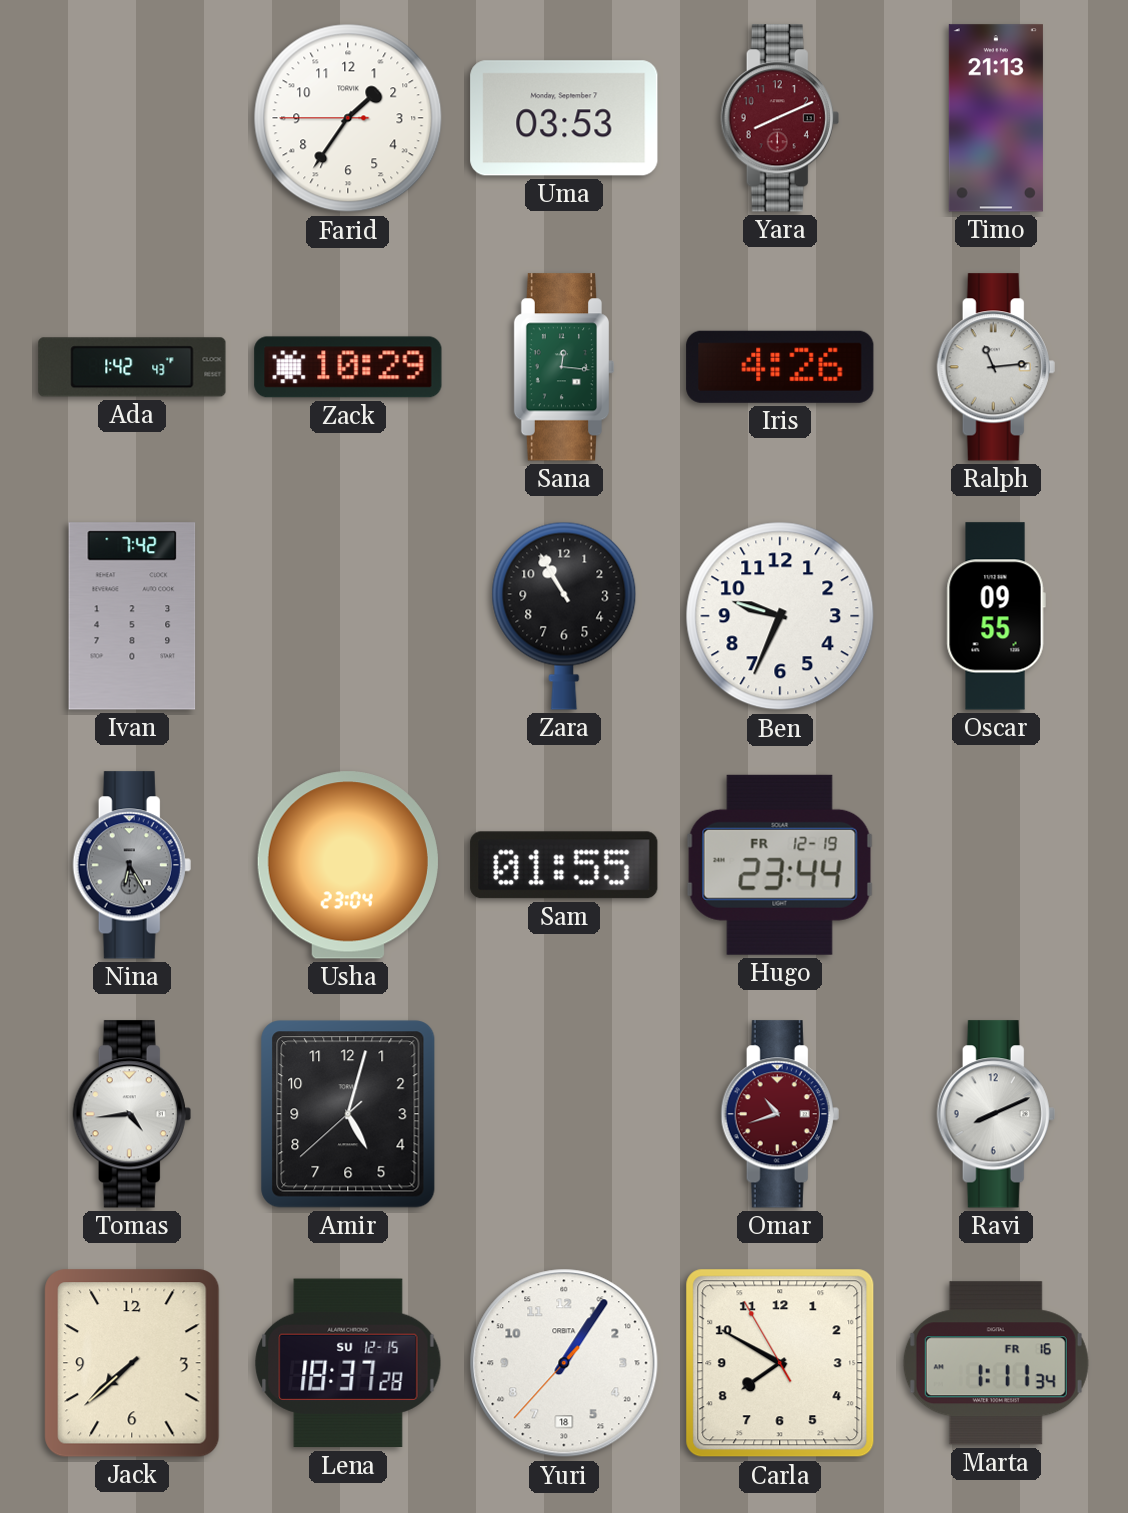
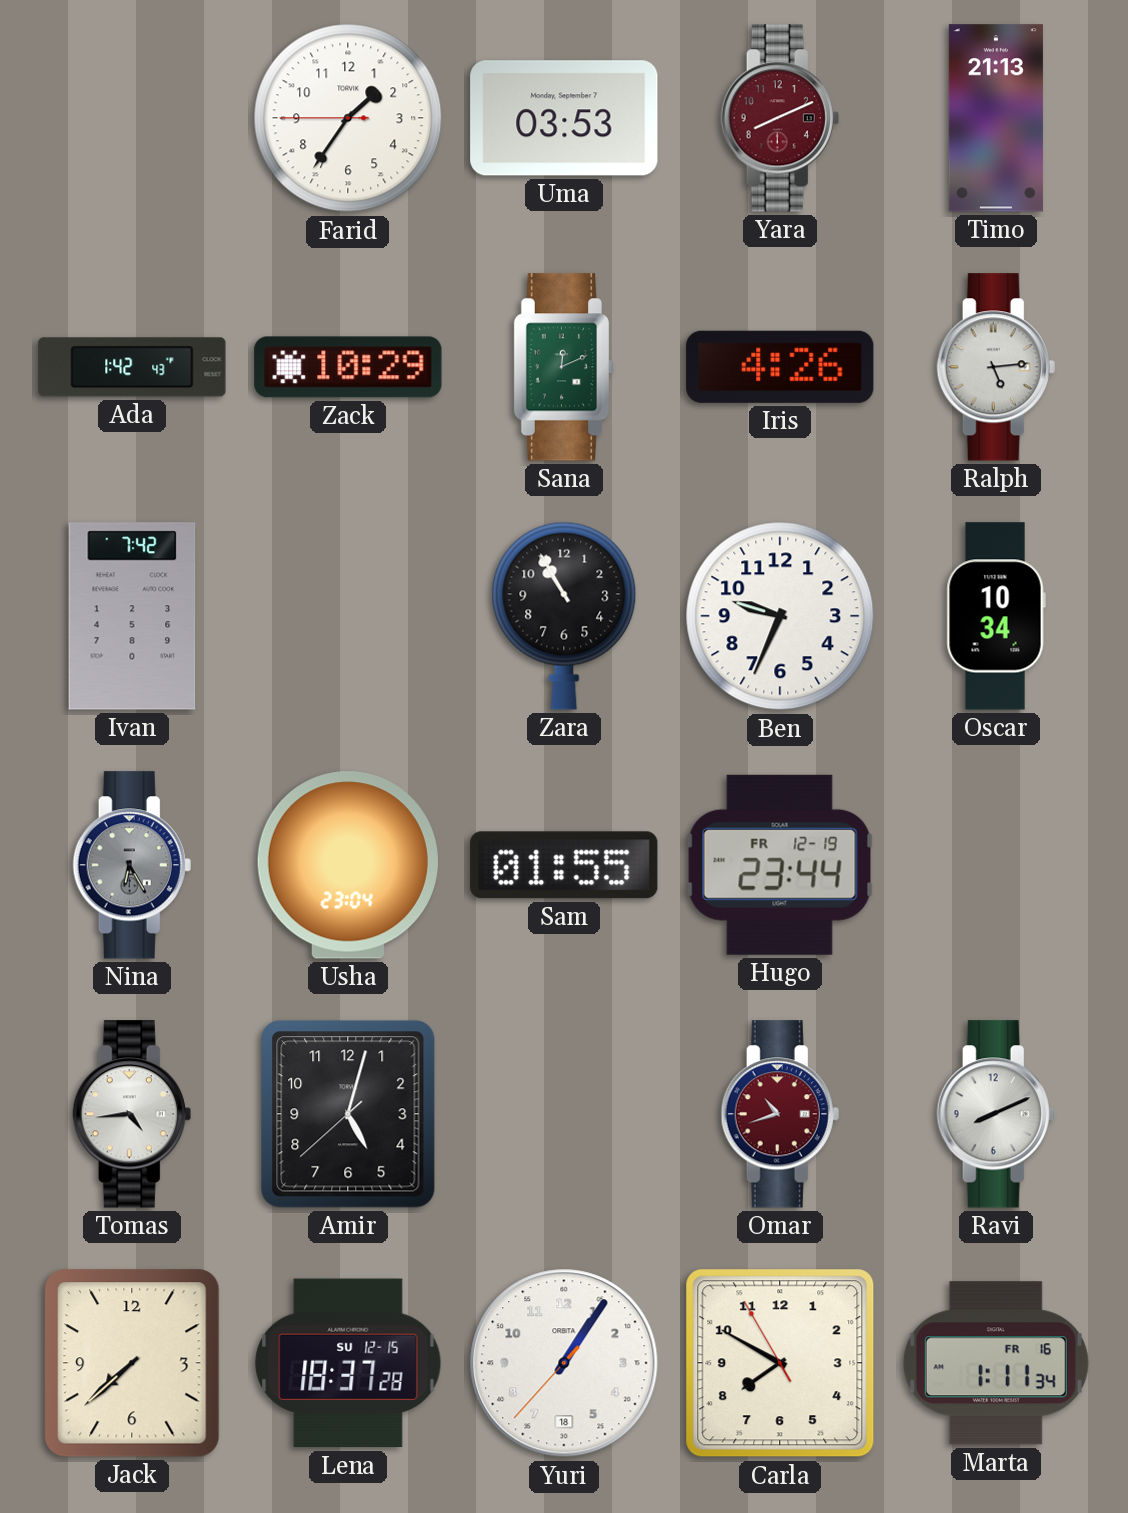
Sana: 12:16 -> 12:11 (564, 367)
Ralph: 11:14 -> 5:14 (996, 367)
Oscar: 09:55 -> 10:34 (996, 616)
